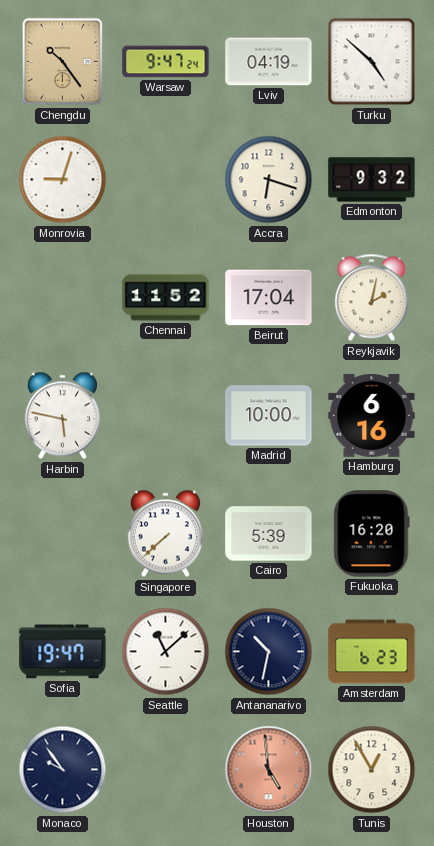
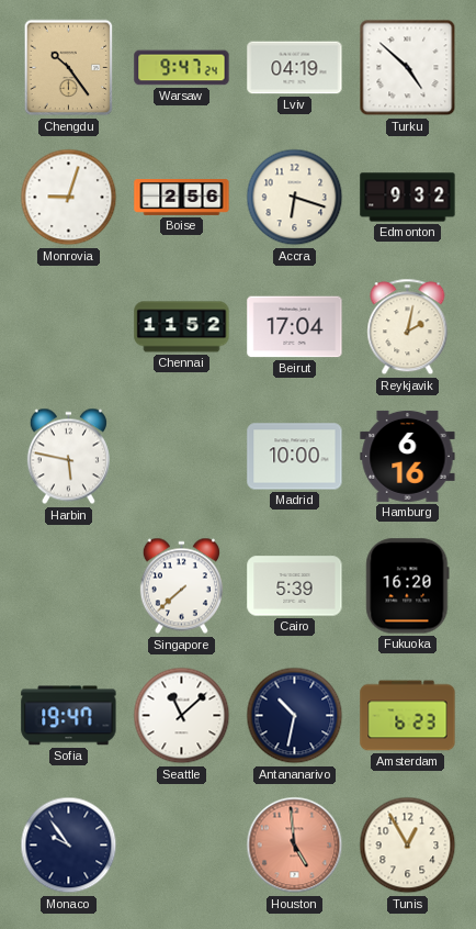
Boise: none -> 2:56 (182, 198)
